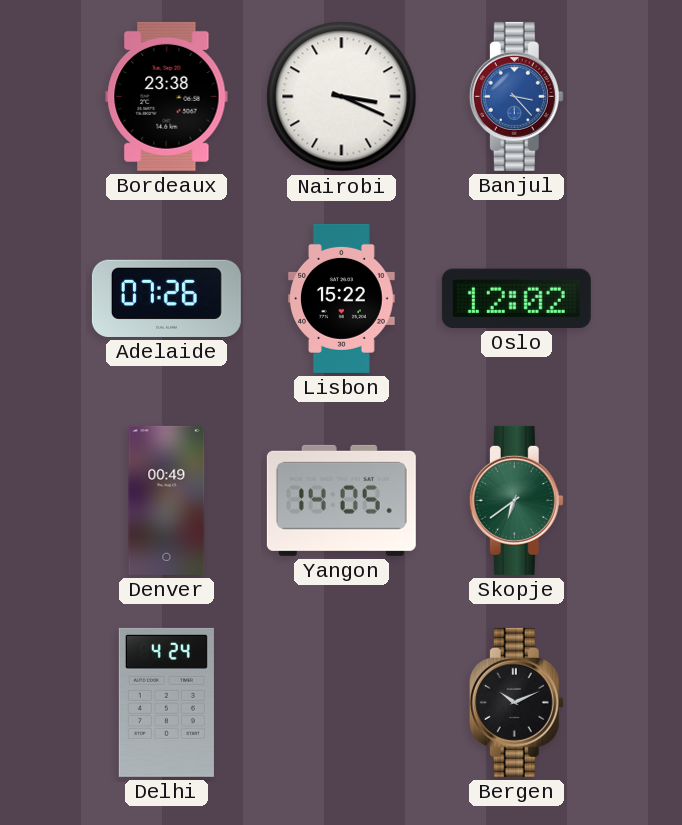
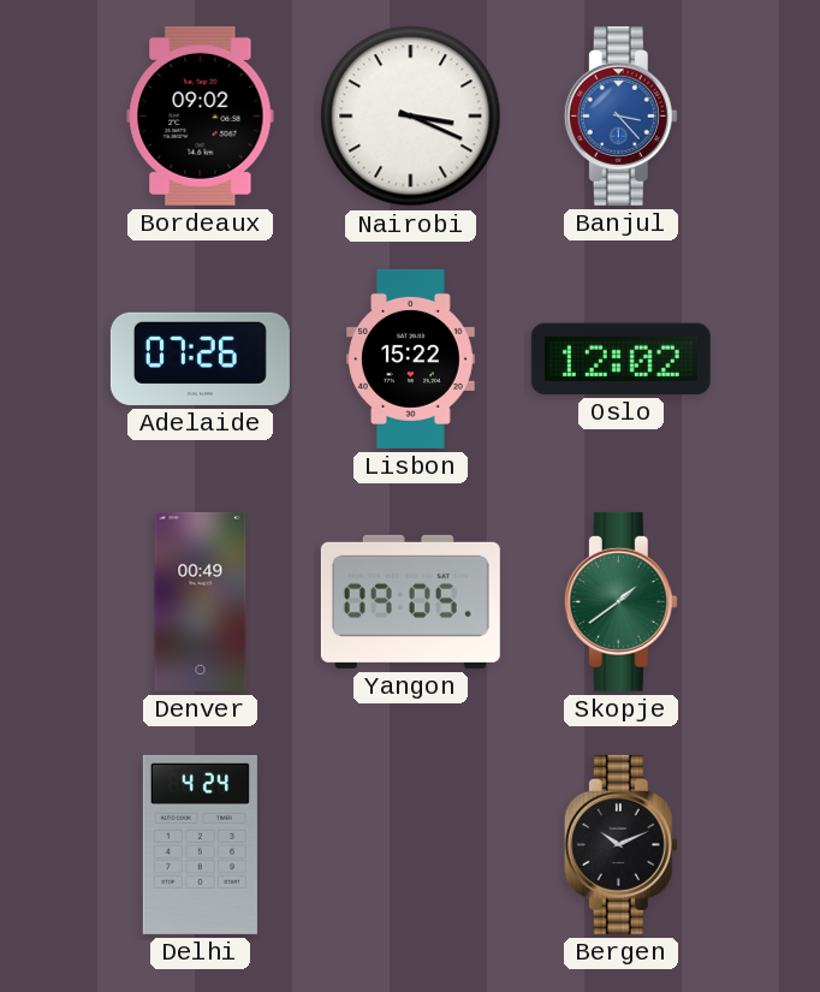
Bordeaux: 23:38 -> 09:02 (201, 115)
Yangon: 14:05 -> 09:05 (410, 601)
Skopje: 6:39 -> 1:39 (620, 601)
